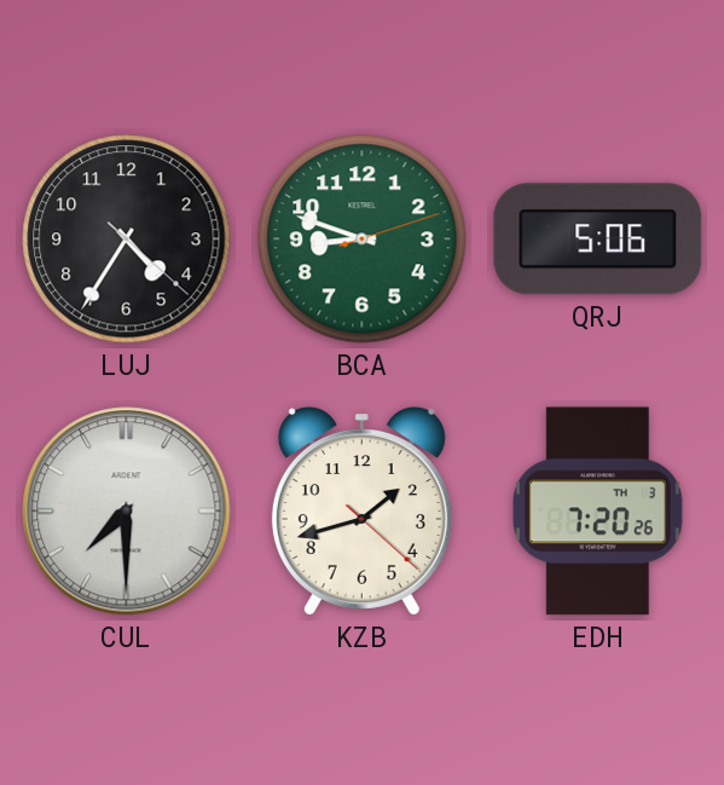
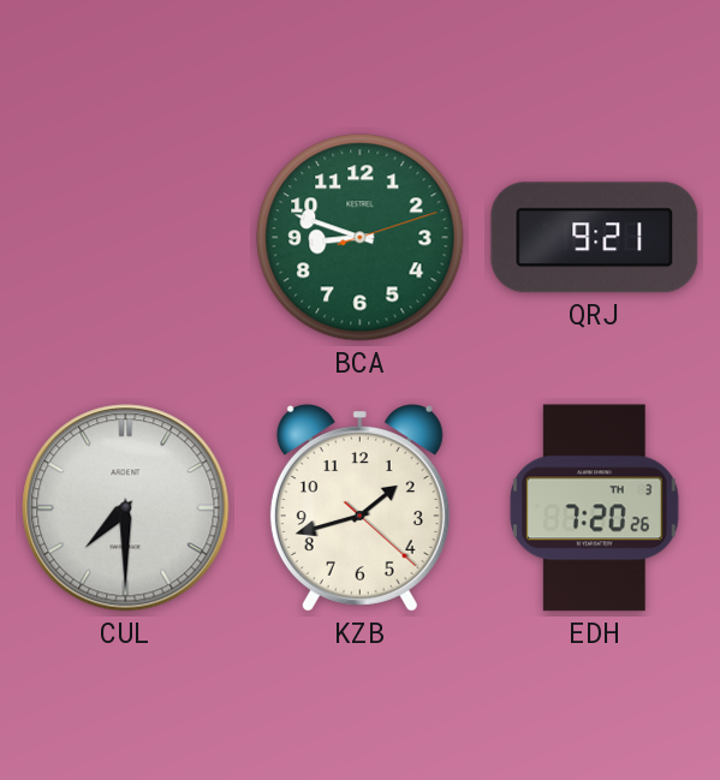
LUJ: 4:35 -> none (127, 239)
QRJ: 5:06 -> 9:21 (595, 238)
